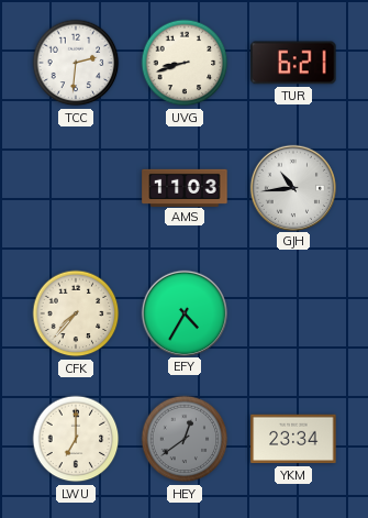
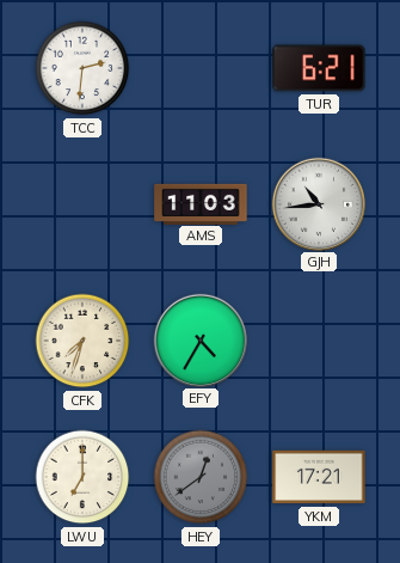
UVG: 8:42 -> none (185, 63)
CFK: 7:37 -> 7:33 (82, 341)
YKM: 23:34 -> 17:21 (319, 477)
